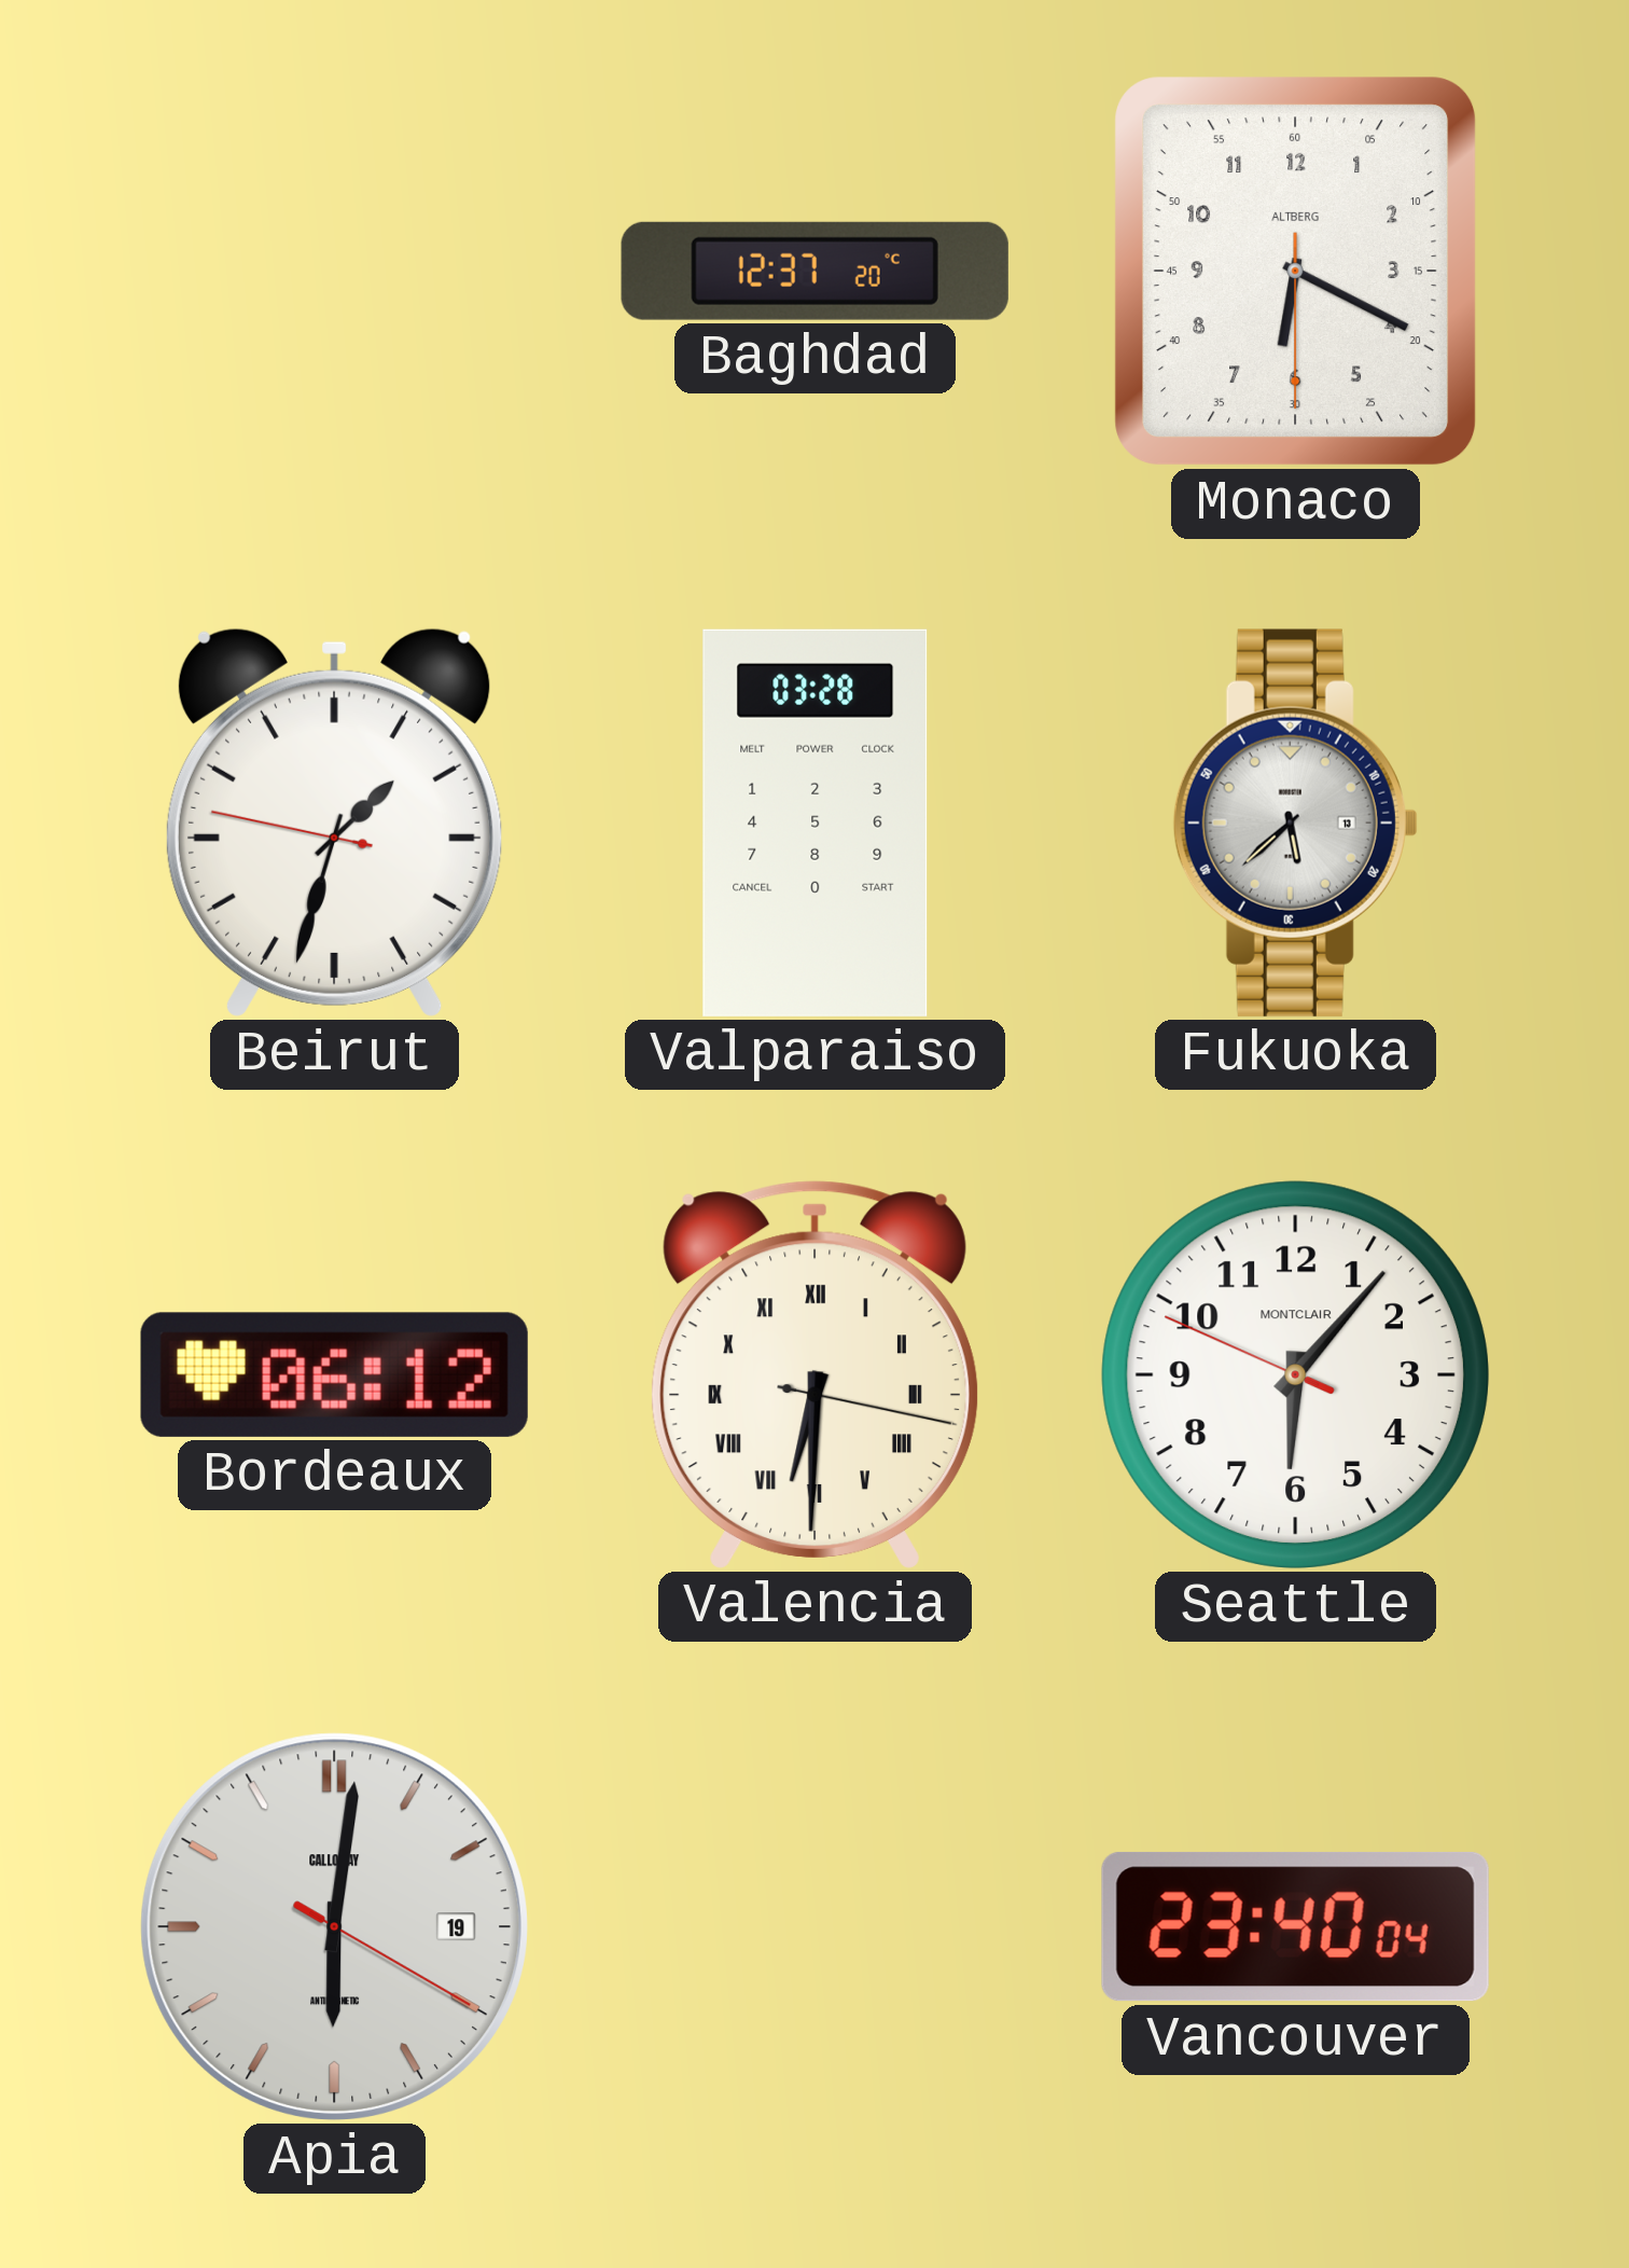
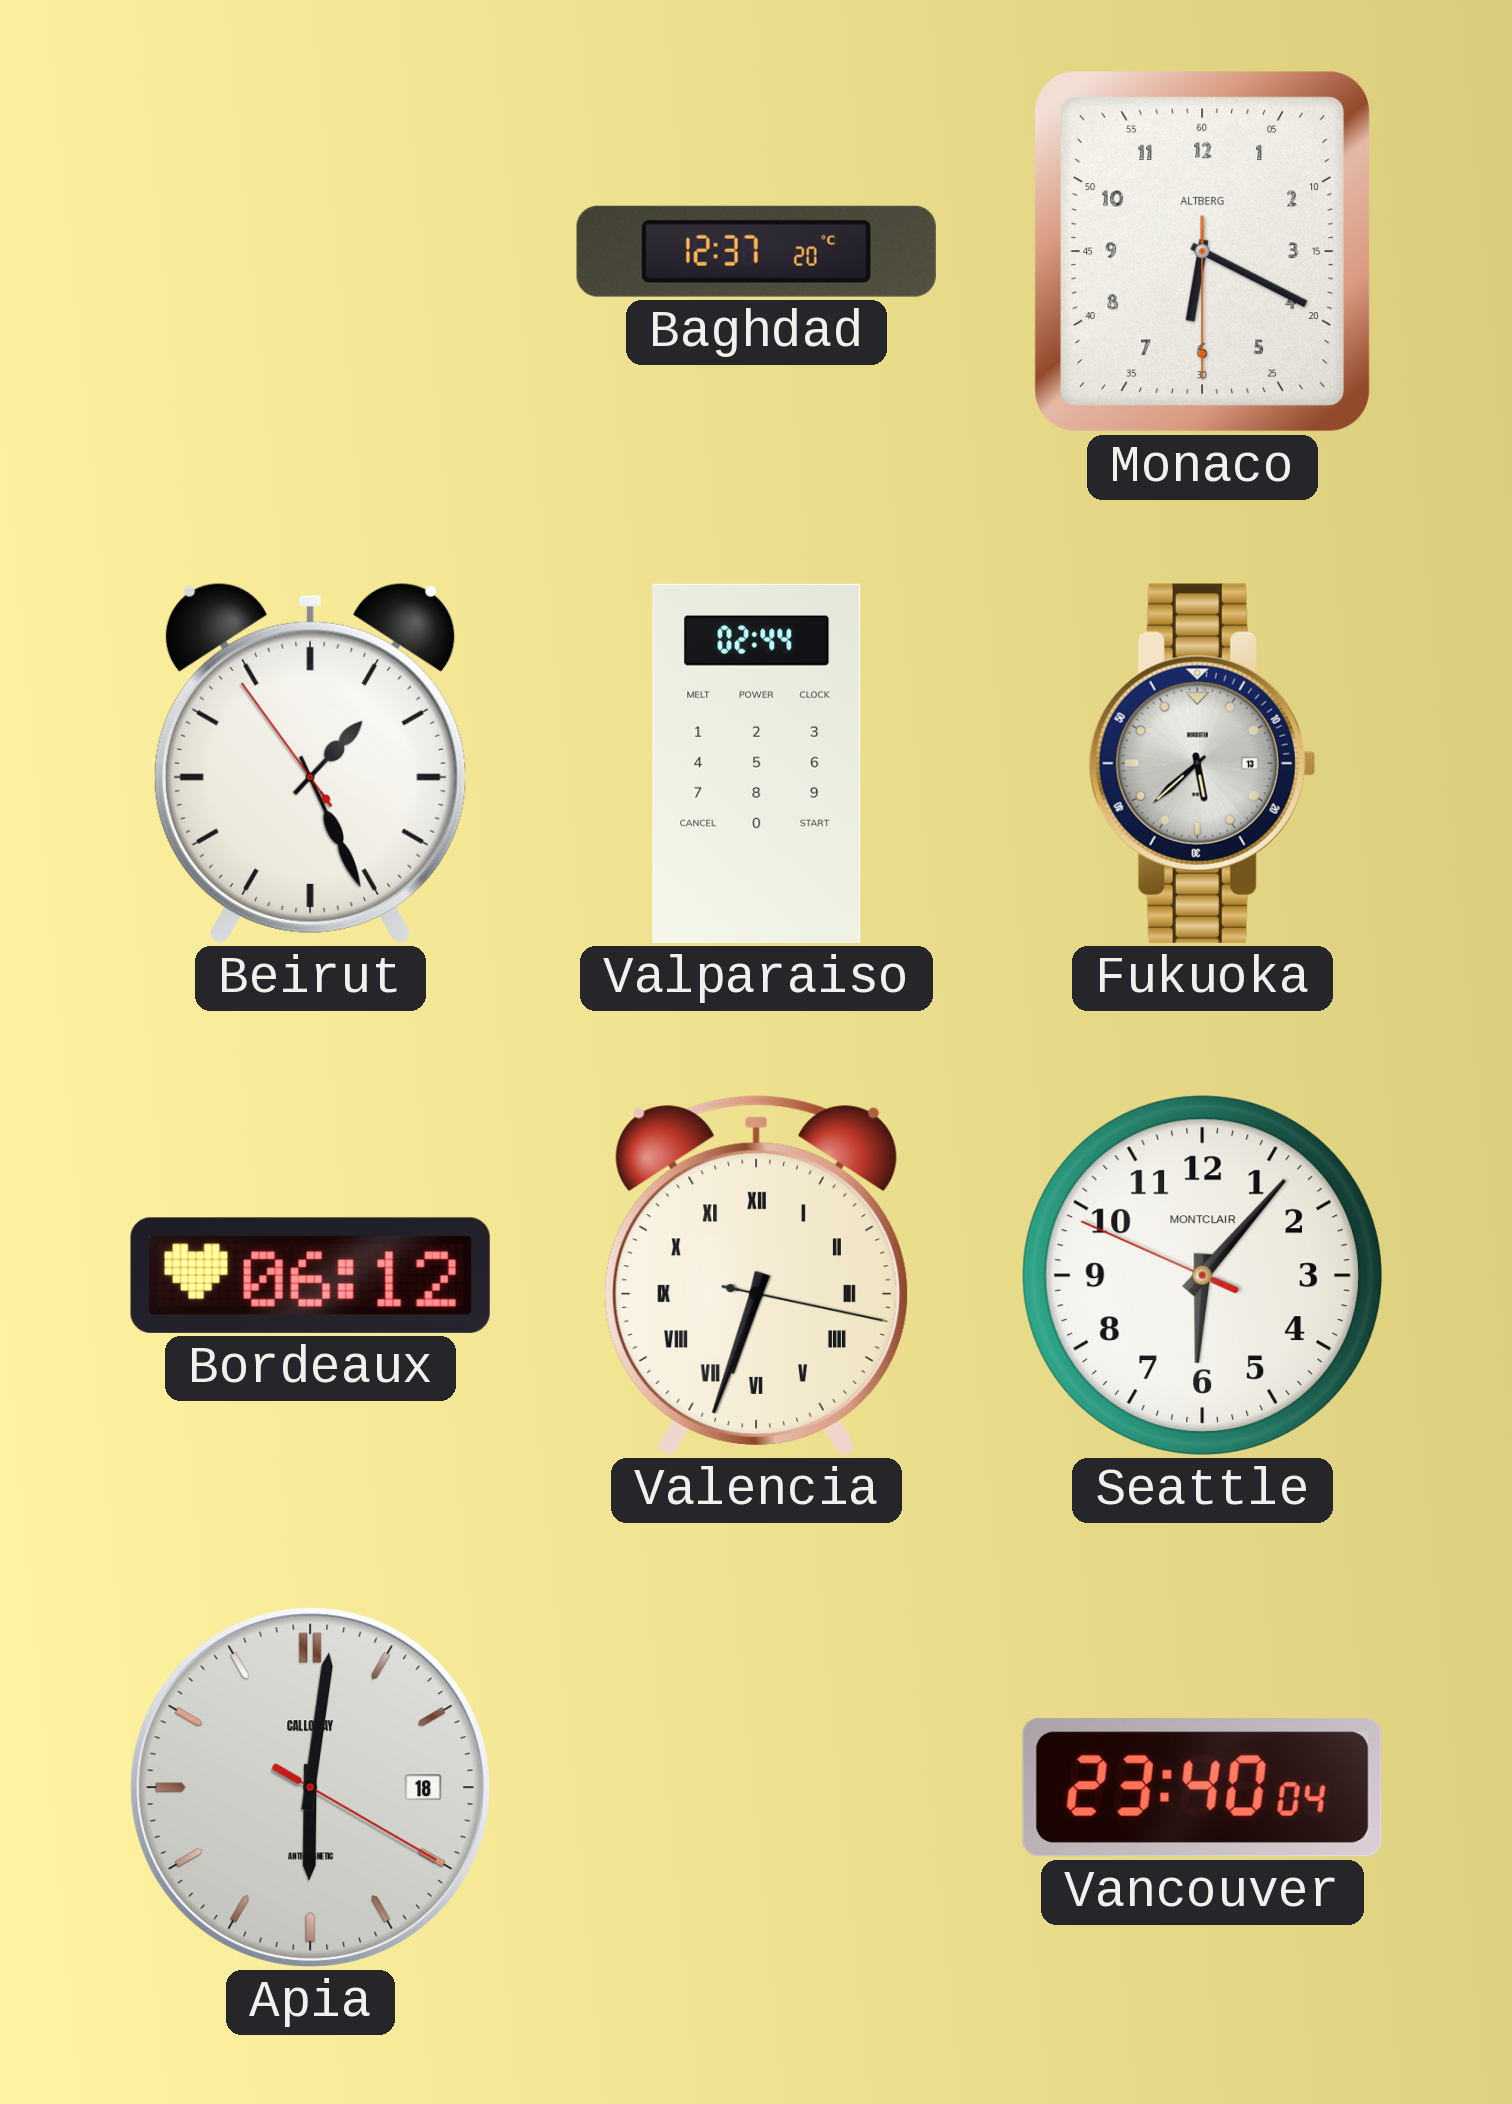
Beirut: 1:32 -> 1:25 (310, 763)
Valparaiso: 03:28 -> 02:44 (757, 763)
Valencia: 6:30 -> 6:33 (756, 1275)
Apia date: 19 -> 18 (310, 1787)
